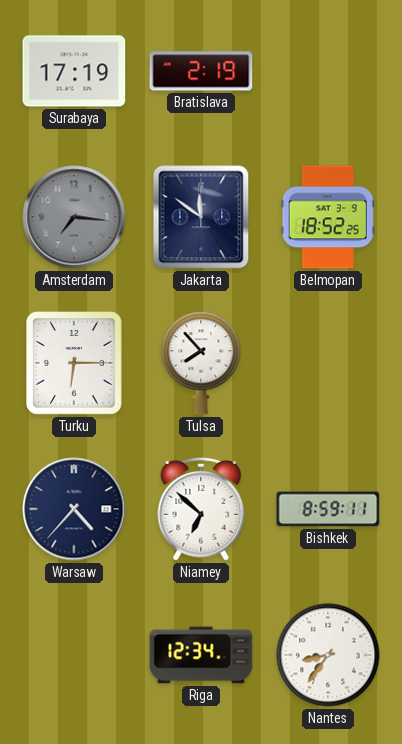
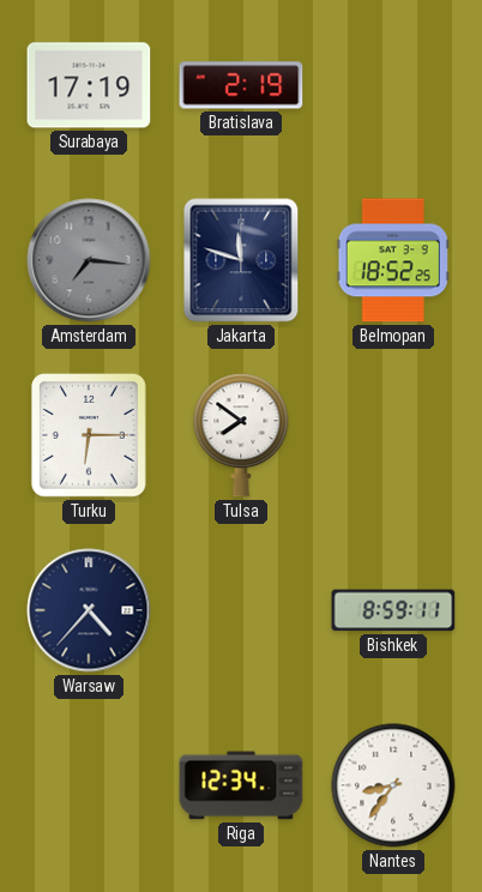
Jakarta: 11:51 -> 11:48 (241, 260)
Tulsa: 7:53 -> 7:51 (241, 435)
Niamey: 6:52 -> none (201, 509)
